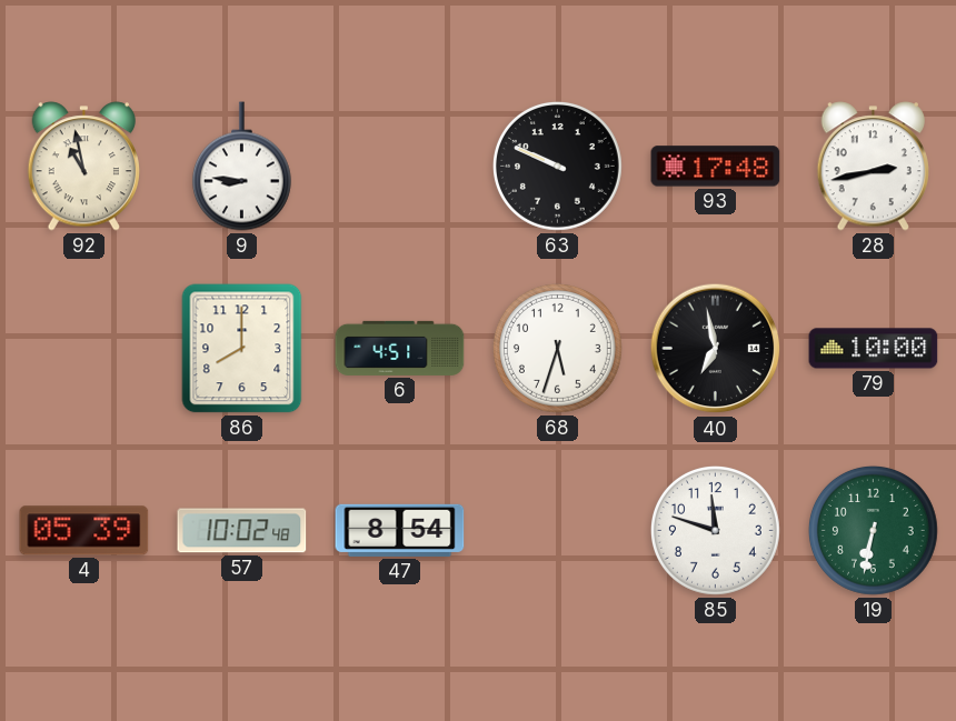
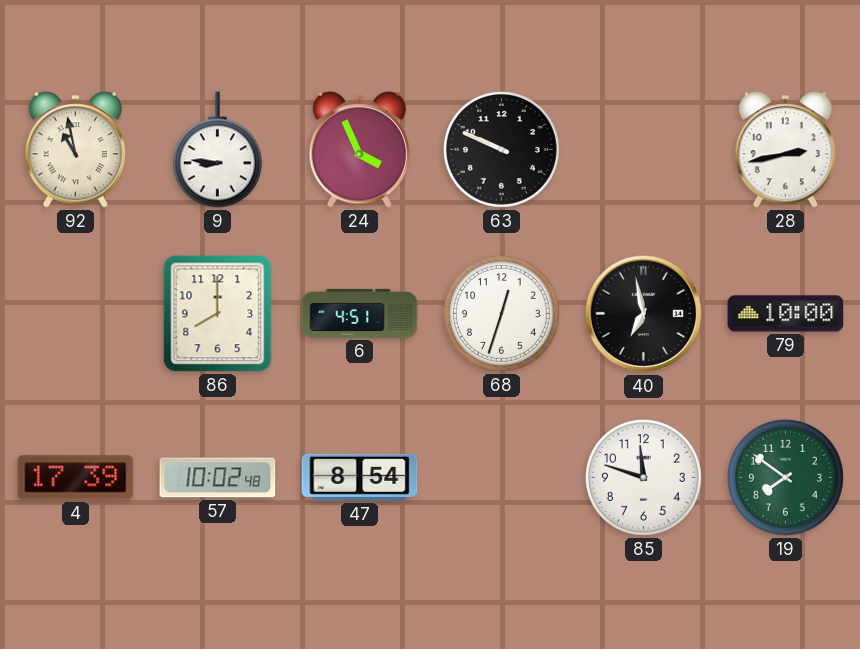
24: none -> 3:56 (359, 150)
93: 17:48 -> none (716, 167)
68: 5:33 -> 12:33 (501, 313)
4: 05:39 -> 17:39 (76, 478)
19: 6:32 -> 7:51 (785, 477)
